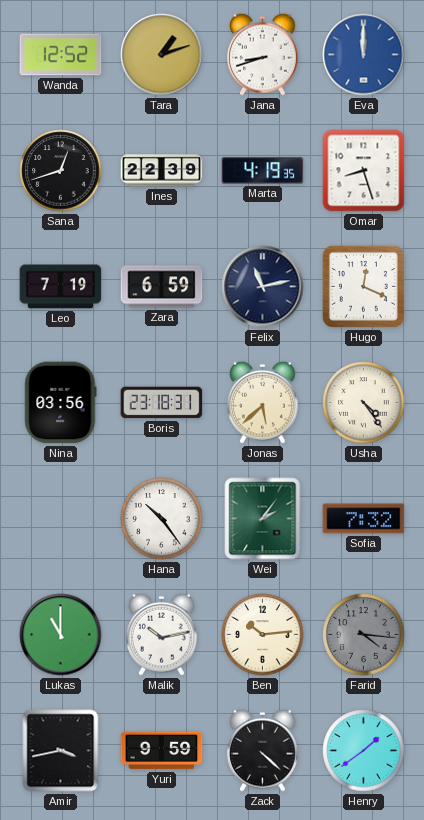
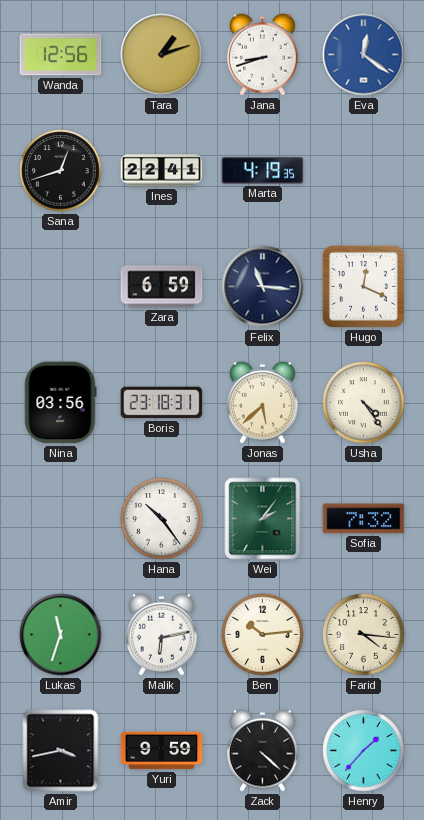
Wanda: 12:52 -> 12:56 (61, 55)
Eva: 12:00 -> 12:21 (364, 55)
Ines: 22:39 -> 22:41 (162, 171)
Omar: 8:27 -> none (364, 171)
Leo: 7:19 -> none (61, 287)
Felix: 11:13 -> 11:16 (263, 287)
Lukas: 11:00 -> 11:33 (61, 635)
Malik: 10:13 -> 6:13 (162, 634)
Farid dial: grey -> cream (364, 635)
Henry: 1:39 -> 1:37 (364, 751)
